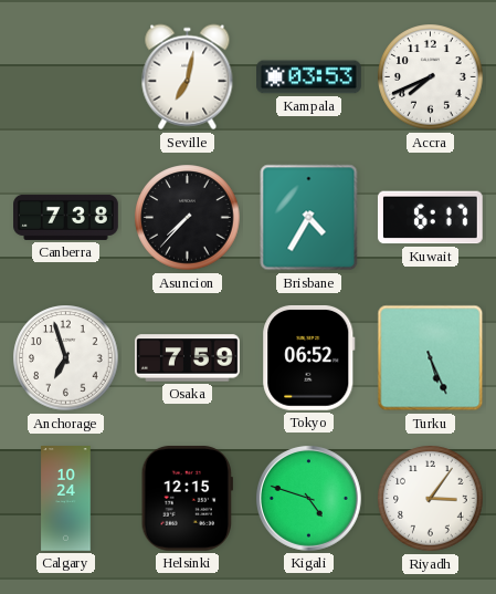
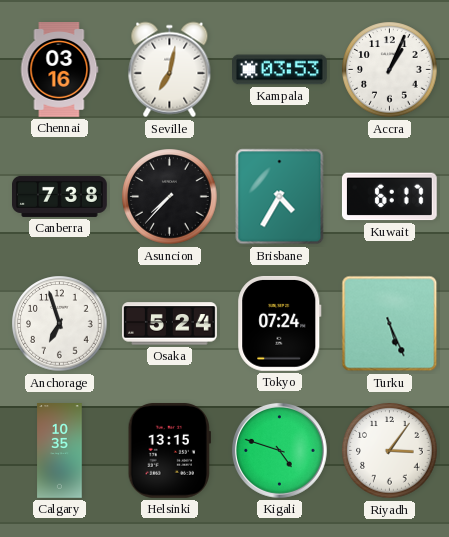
Chennai: none -> 03:16 (59, 70)
Accra: 7:41 -> 1:04 (390, 70)
Osaka: 7:59 -> 5:24 (170, 324)
Tokyo: 06:52 -> 07:24 (280, 323)
Calgary: 10:24 -> 10:35 (60, 451)
Helsinki: 12:15 -> 13:15 (169, 451)
